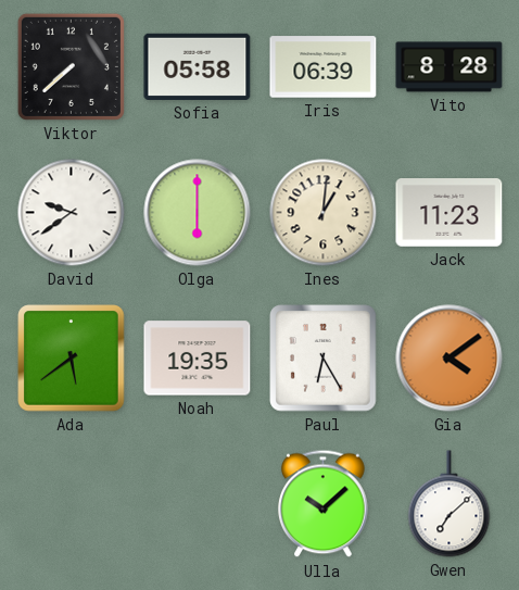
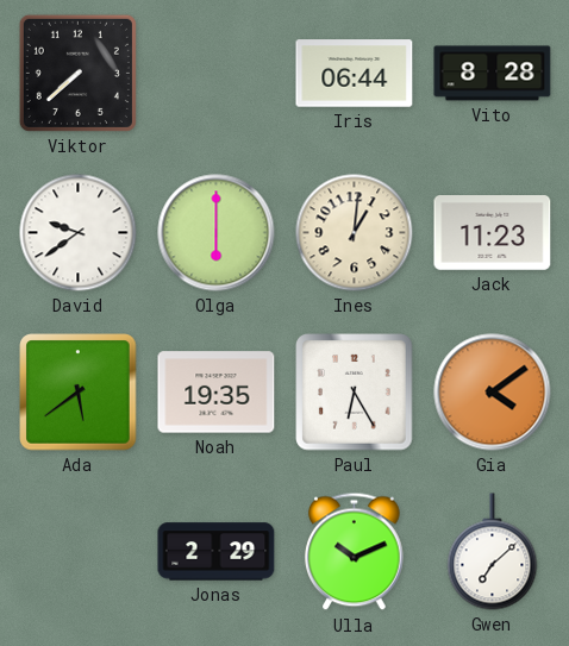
Sofia: 05:58 -> none (198, 66)
Iris: 06:39 -> 06:44 (355, 74)
Jonas: none -> 2:29 (217, 552)
Ulla: 10:08 -> 10:11 (355, 552)
